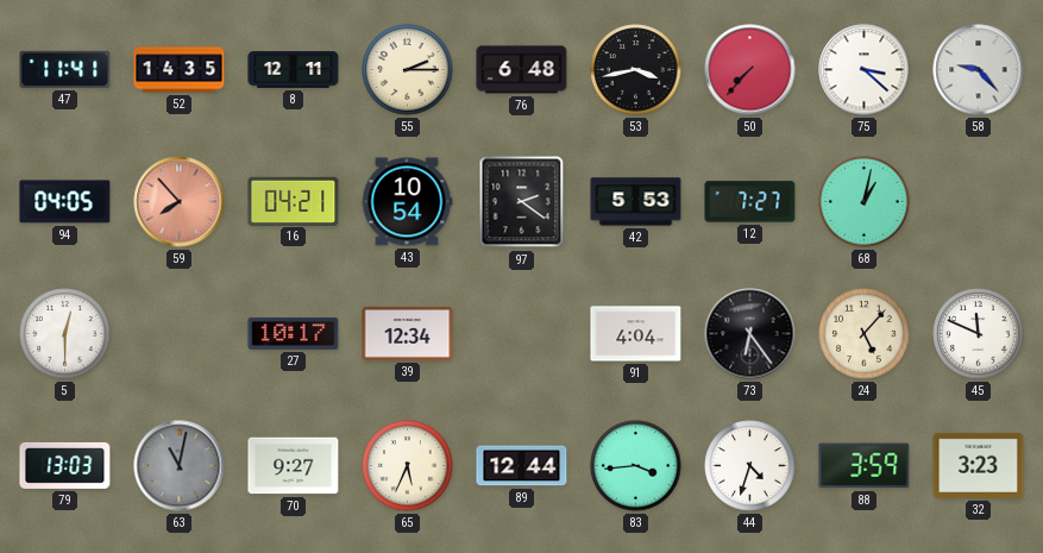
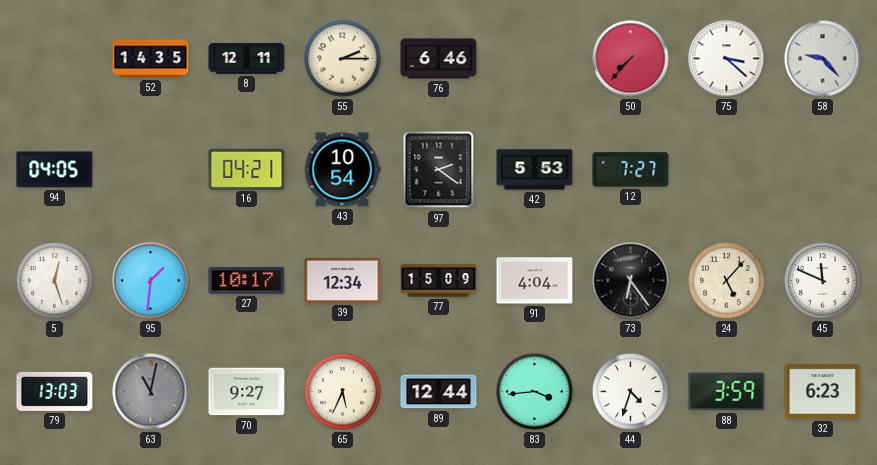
47: 11:41 -> none (65, 69)
76: 6:48 -> 6:46 (439, 59)
53: 3:43 -> none (636, 70)
59: 7:53 -> none (180, 202)
68: 1:02 -> none (865, 202)
5: 12:30 -> 12:27 (55, 281)
95: none -> 1:31 (151, 281)
77: none -> 15:09 (439, 281)
32: 3:23 -> 6:23 (823, 391)
